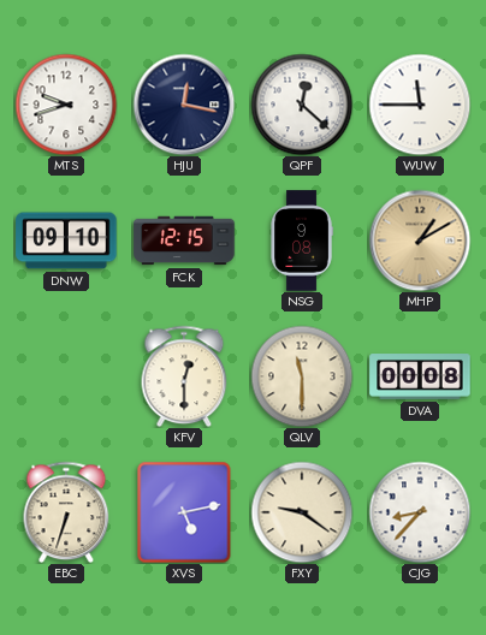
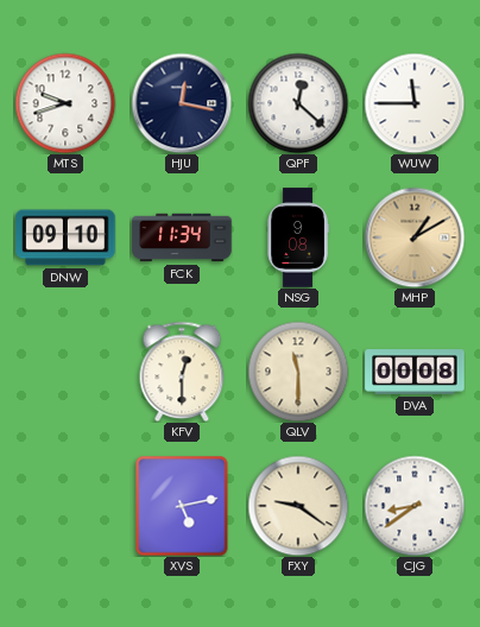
FCK: 12:15 -> 11:34 (182, 237)
EBC: 6:33 -> none (66, 512)
CJG: 8:37 -> 8:39 (415, 506)
